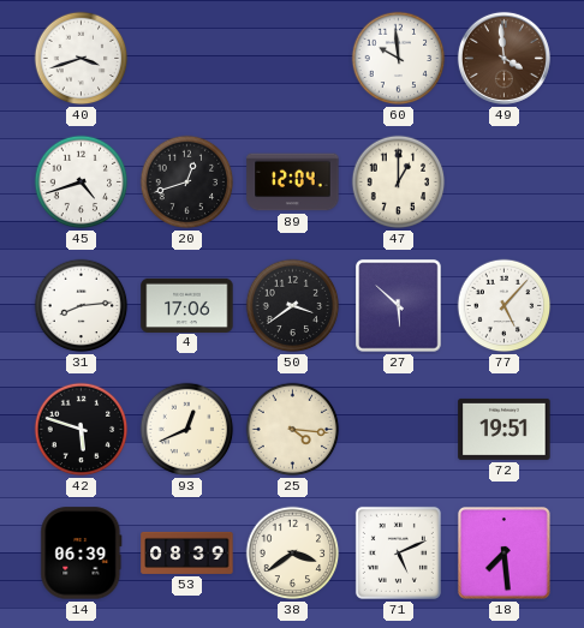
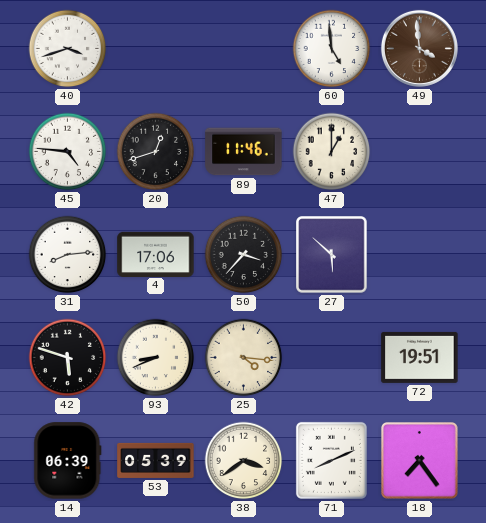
60: 9:59 -> 4:59 (332, 49)
45: 4:42 -> 4:46 (68, 152)
89: 12:04 -> 11:46 (244, 152)
50: 3:39 -> 3:37 (244, 255)
77: 5:07 -> none (505, 306)
93: 12:41 -> 8:41 (156, 358)
53: 08:39 -> 05:39 (156, 460)
71: 5:11 -> 8:11 (331, 460)
18: 7:29 -> 7:24 (420, 461)
